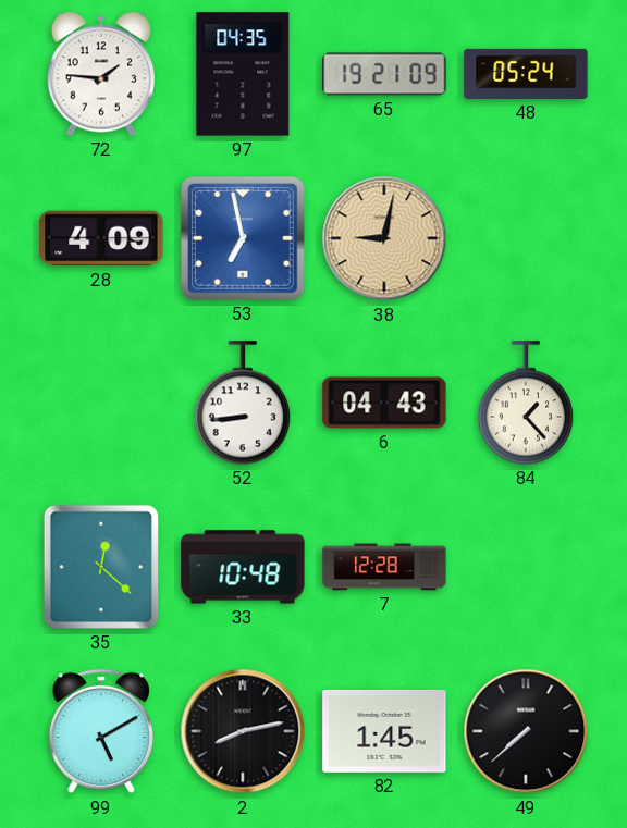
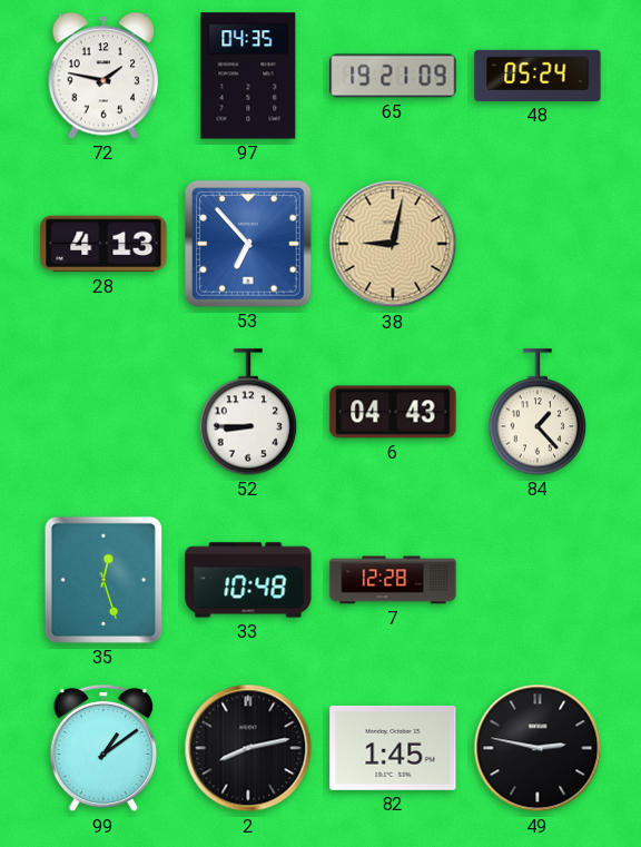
72: 1:46 -> 1:47 (102, 76)
28: 4:09 -> 4:13 (103, 244)
53: 6:58 -> 6:53 (249, 245)
52: 8:44 -> 8:45 (248, 412)
35: 12:22 -> 12:27 (103, 580)
99: 5:10 -> 1:09 (102, 748)
49: 7:38 -> 2:47 (538, 748)
